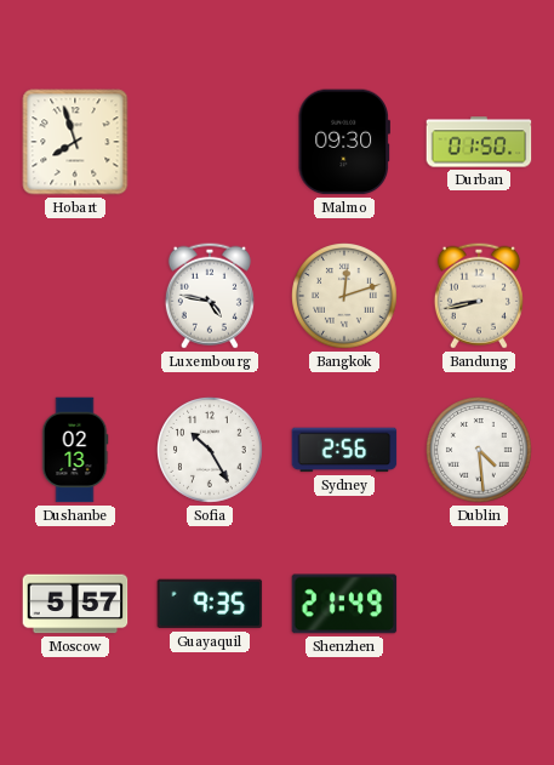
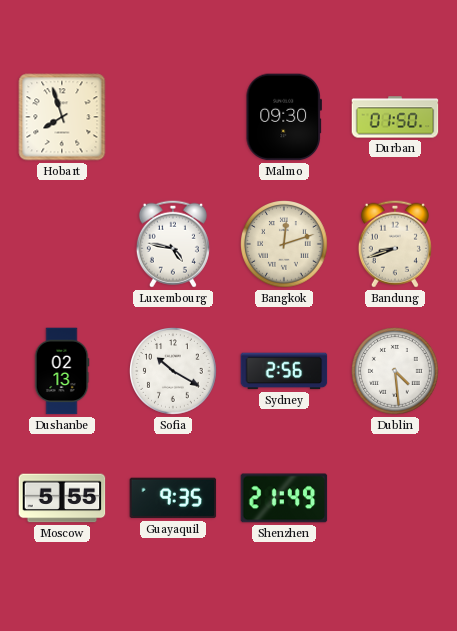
Bandung: 8:43 -> 8:42 (395, 244)
Sofia: 10:25 -> 10:20 (174, 372)
Moscow: 5:57 -> 5:55 (62, 498)
